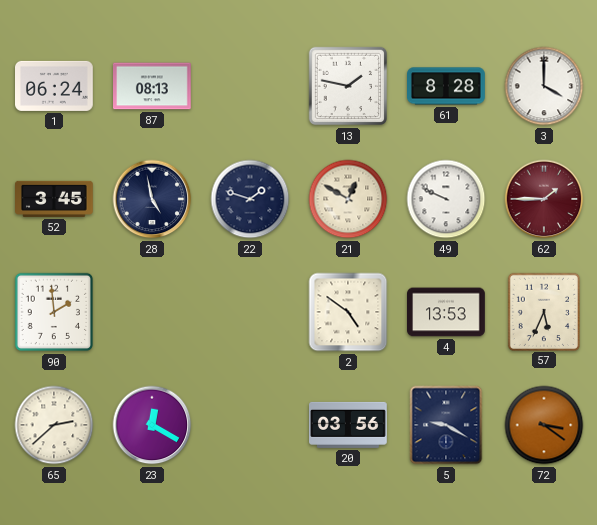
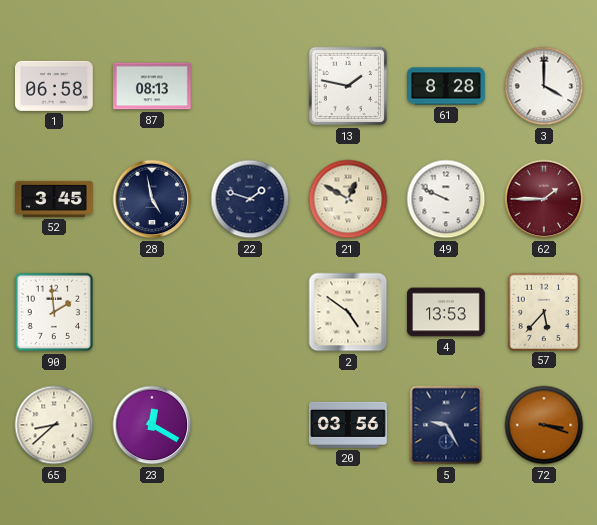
1: 06:24 -> 06:58 (55, 86)
57: 5:34 -> 5:37 (543, 311)
65: 2:38 -> 8:38 (54, 425)
5: 9:20 -> 9:25 (446, 425)
72: 3:21 -> 3:18 (544, 425)
